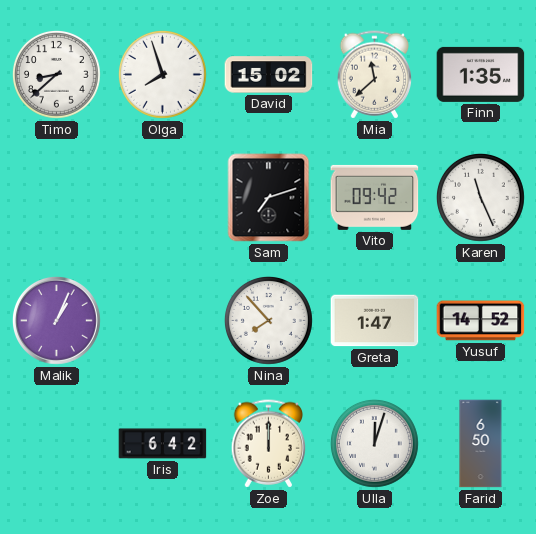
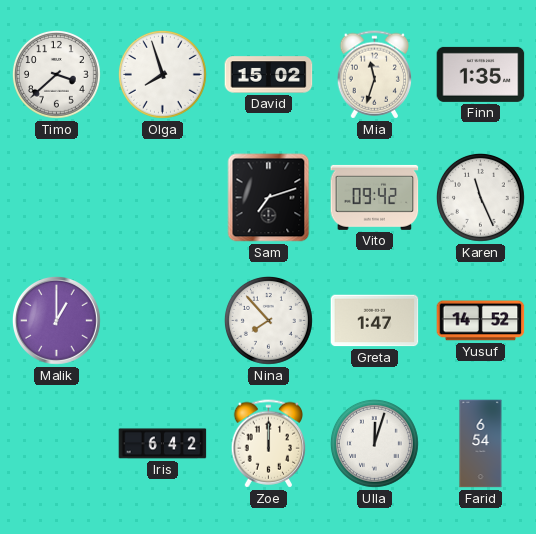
Timo: 8:38 -> 3:38 (56, 74)
Mia: 11:38 -> 11:33 (375, 75)
Malik: 1:04 -> 1:00 (56, 320)
Farid: 6:50 -> 6:54 (481, 444)
